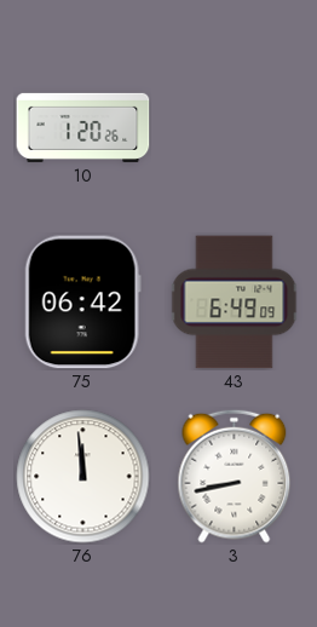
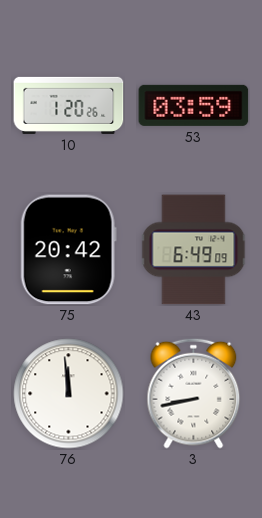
53: none -> 03:59 (194, 105)
75: 06:42 -> 20:42 (68, 250)
